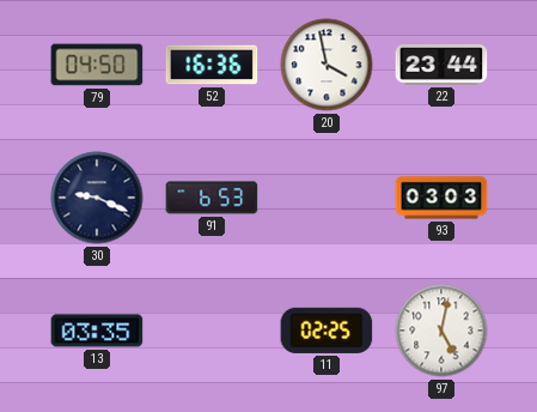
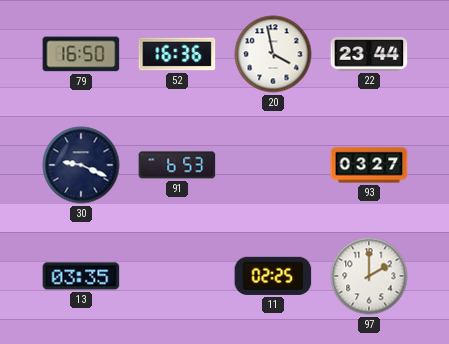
79: 04:50 -> 16:50 (81, 54)
93: 03:03 -> 03:27 (369, 165)
97: 5:02 -> 2:00 (369, 276)
